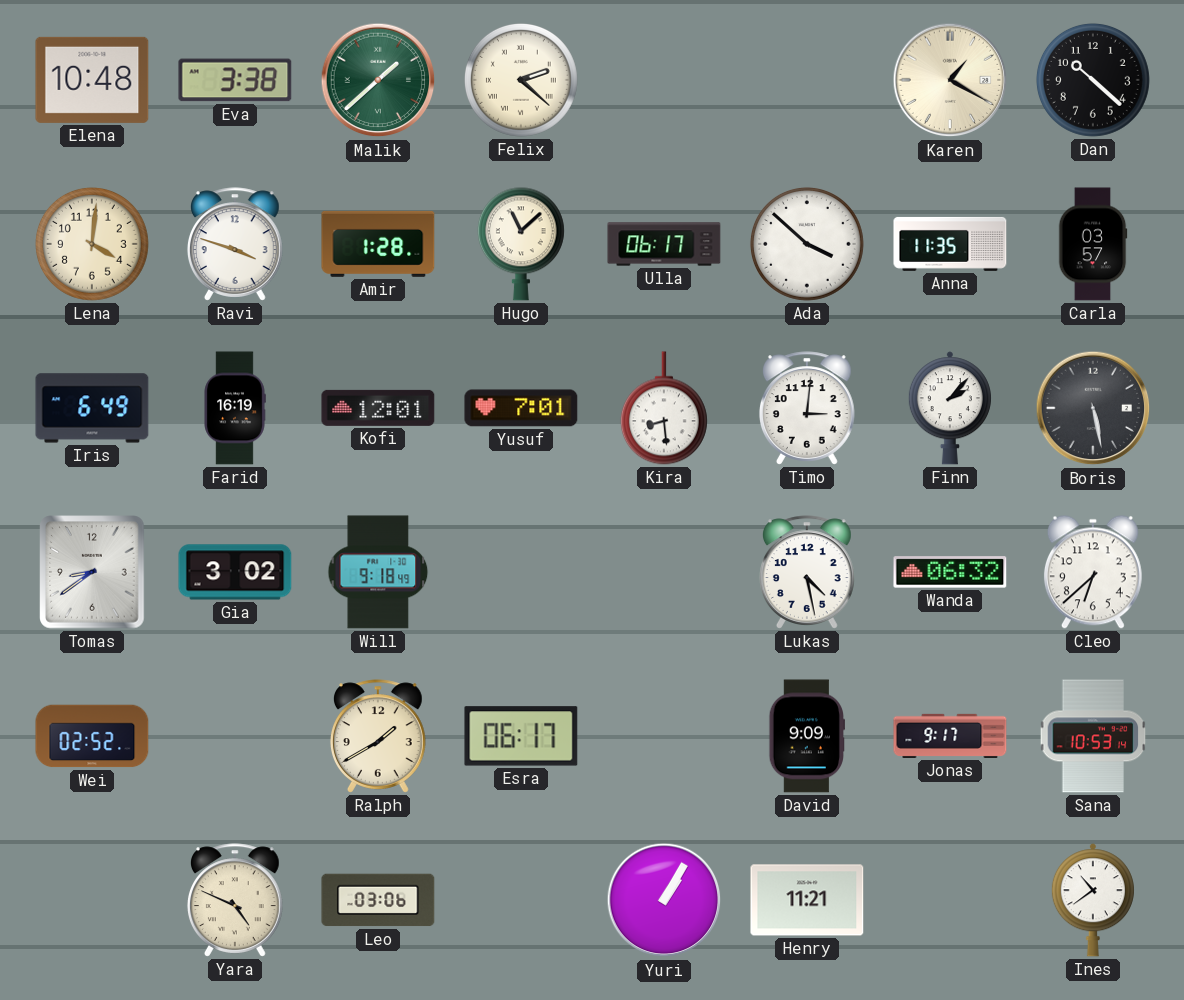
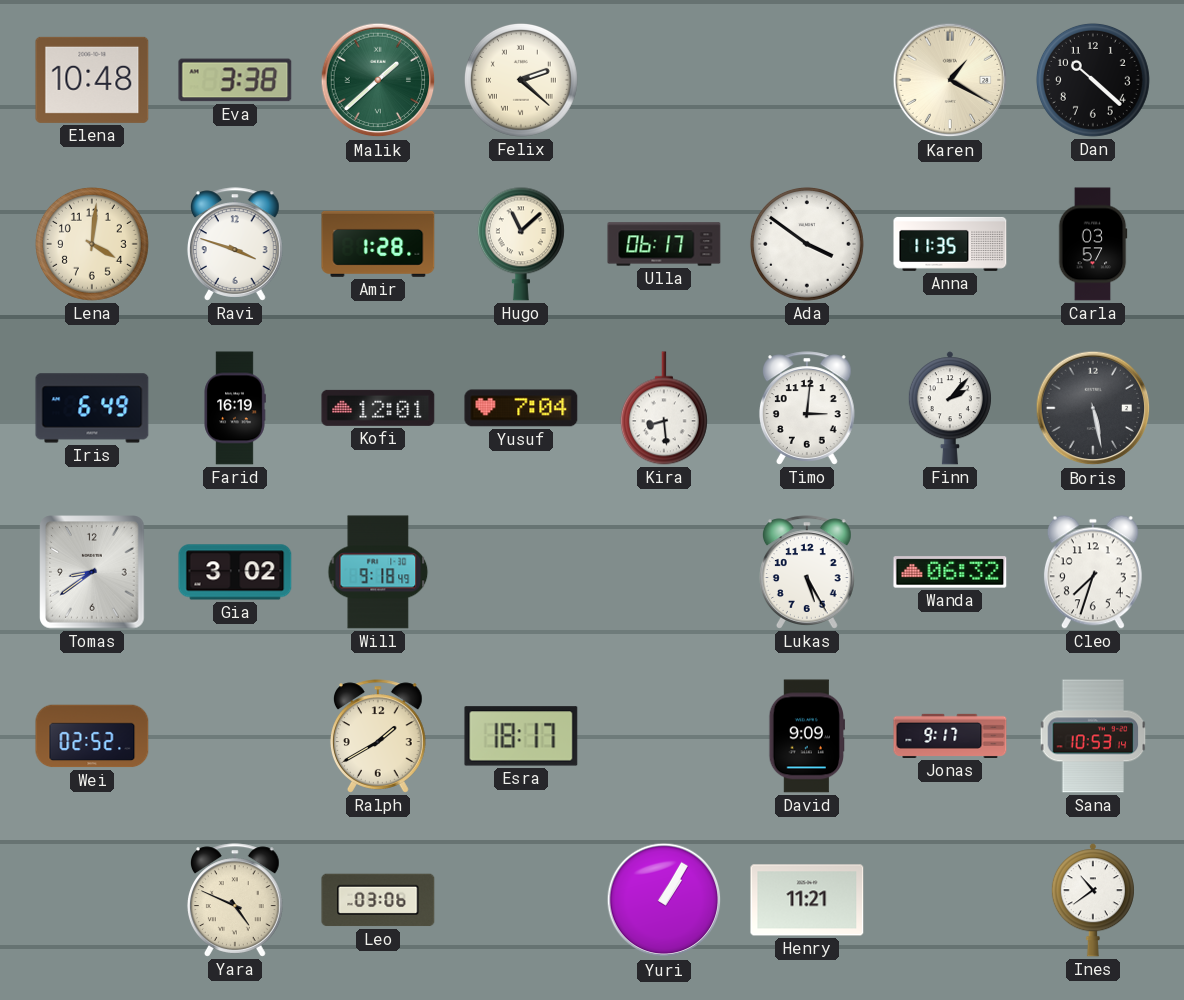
Ada: 3:52 -> 3:51 (807, 244)
Yusuf: 7:01 -> 7:04 (521, 408)
Lukas: 4:28 -> 5:25 (807, 572)
Cleo: 6:38 -> 7:33 (1093, 572)
Esra: 06:17 -> 18:17 (521, 736)
